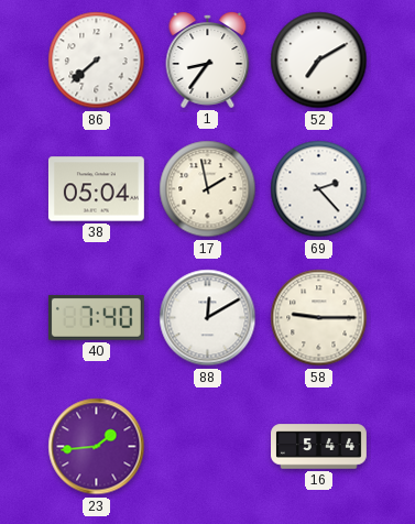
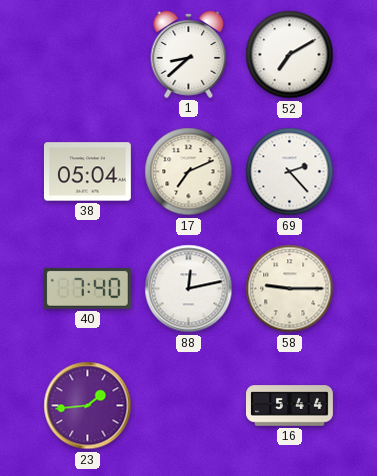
86: 7:38 -> none (97, 61)
1: 8:36 -> 8:38 (189, 54)
17: 1:58 -> 7:11 (189, 172)
88: 12:10 -> 12:13 (189, 289)
